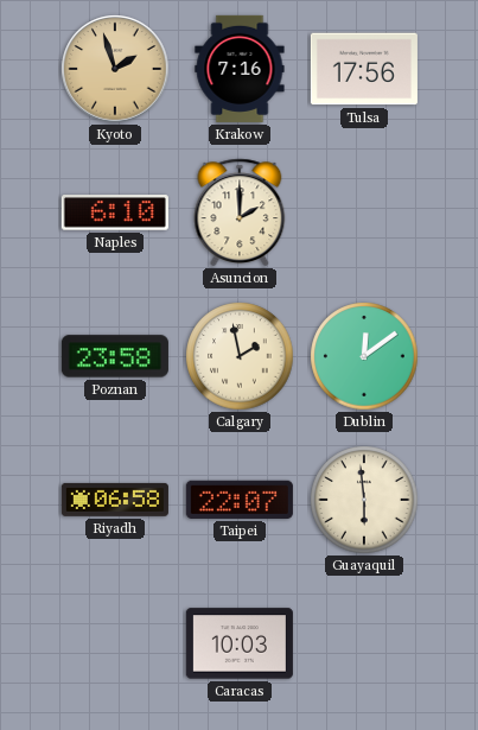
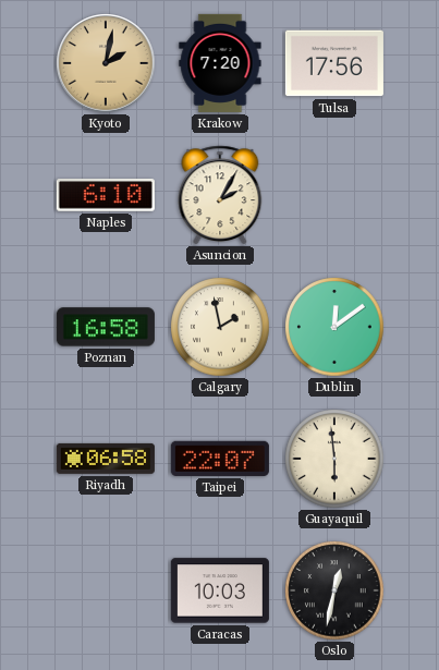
Kyoto: 1:57 -> 2:02 (106, 63)
Krakow: 7:16 -> 7:20 (220, 63)
Asuncion: 2:00 -> 2:05 (220, 195)
Poznan: 23:58 -> 16:58 (106, 327)
Oslo: none -> 12:32 (334, 590)
